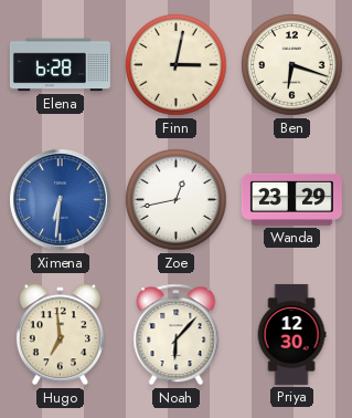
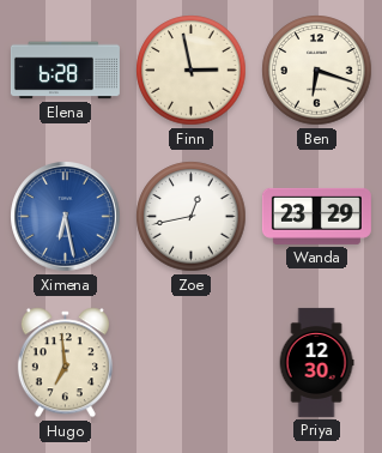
Finn: 3:02 -> 2:58 (192, 71)
Ximena: 6:31 -> 6:28 (66, 217)
Noah: 6:07 -> none (177, 335)
